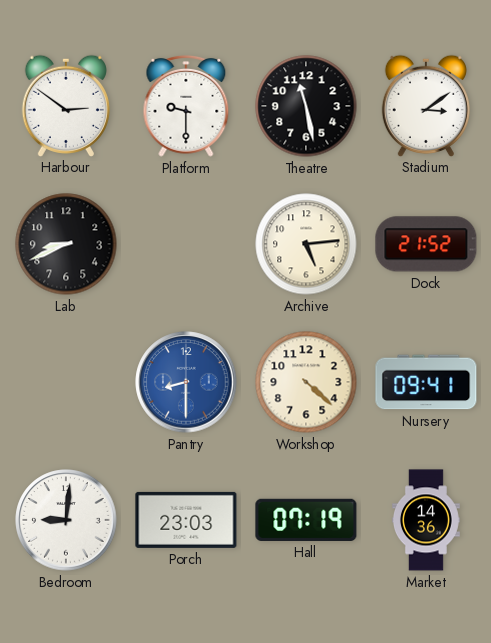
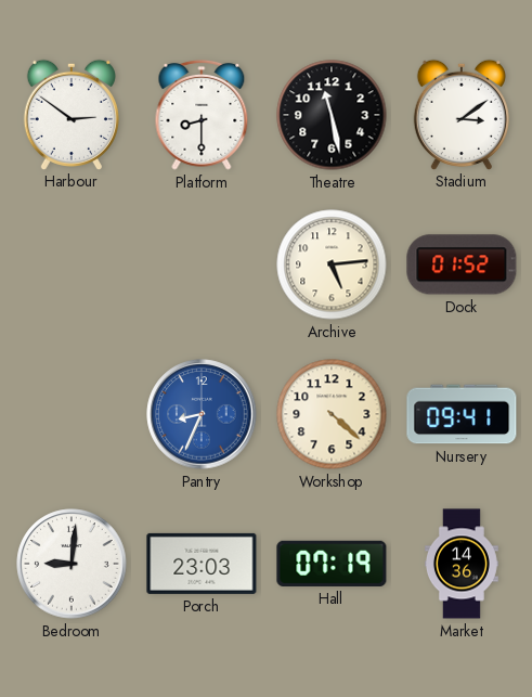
Platform: 9:30 -> 8:30 (202, 115)
Lab: 8:41 -> none (66, 244)
Dock: 21:52 -> 01:52 (462, 264)
Pantry: 8:30 -> 8:34 (202, 414)
